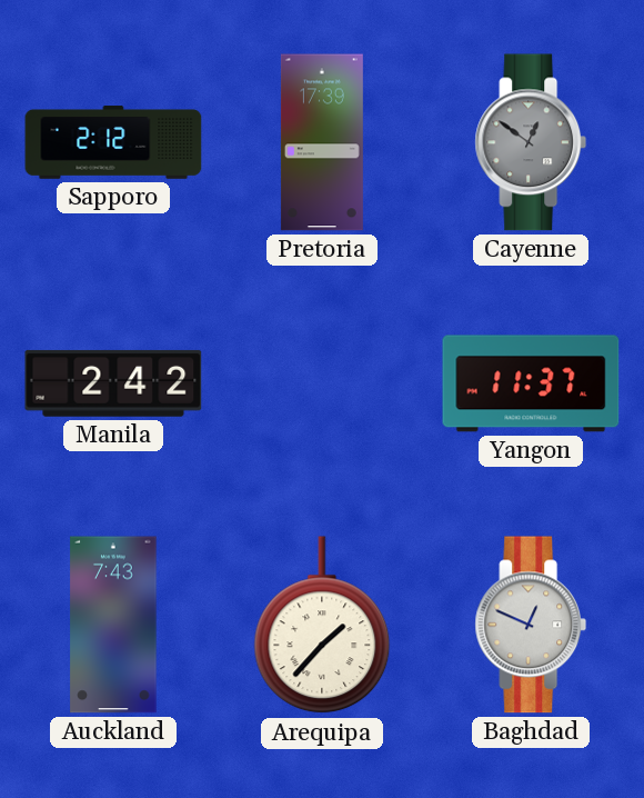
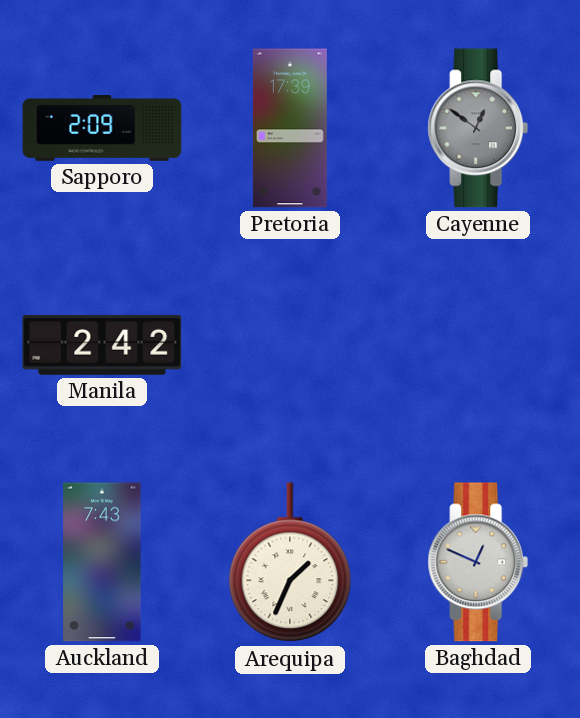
Sapporo: 2:12 -> 2:09 (102, 128)
Yangon: 11:37 -> none (531, 383)
Arequipa: 1:37 -> 1:34 (290, 563)
